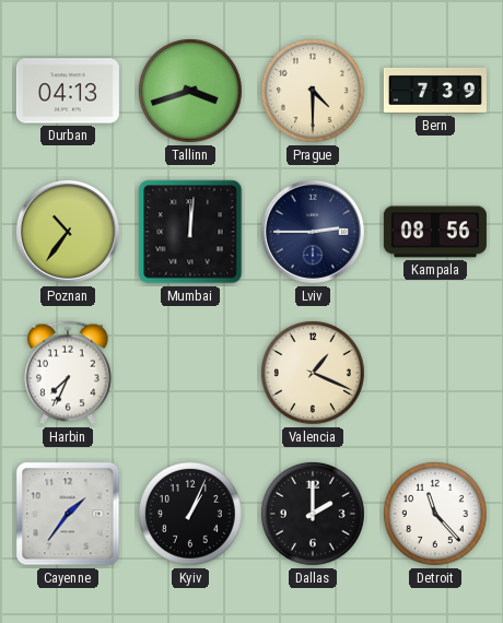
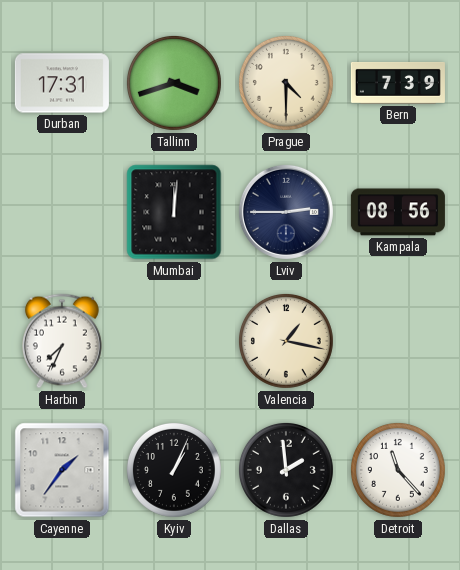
Durban: 04:13 -> 17:31 (62, 83)
Poznan: 10:36 -> none (68, 232)
Valencia: 1:19 -> 1:17 (286, 341)
Dallas: 2:00 -> 1:59 (286, 470)
